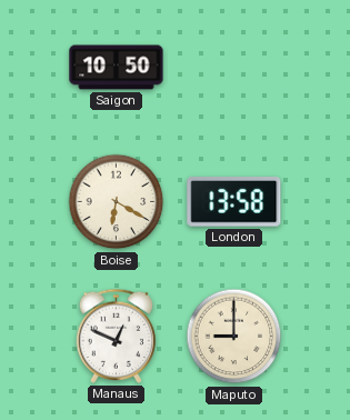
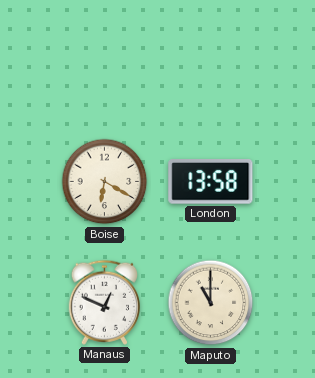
Saigon: 10:50 -> none (117, 68)
Maputo: 9:00 -> 11:00 (211, 303)
